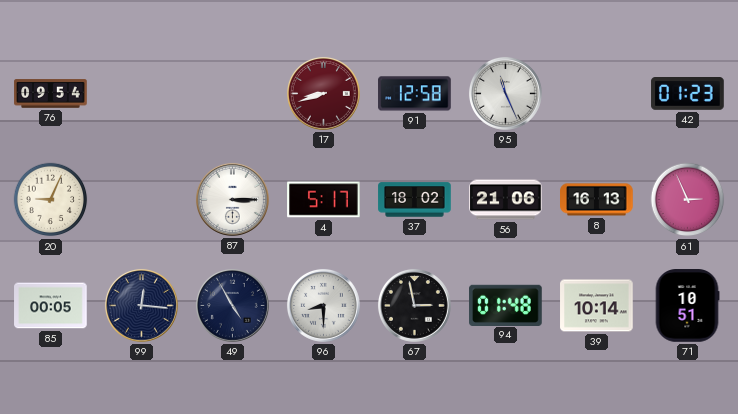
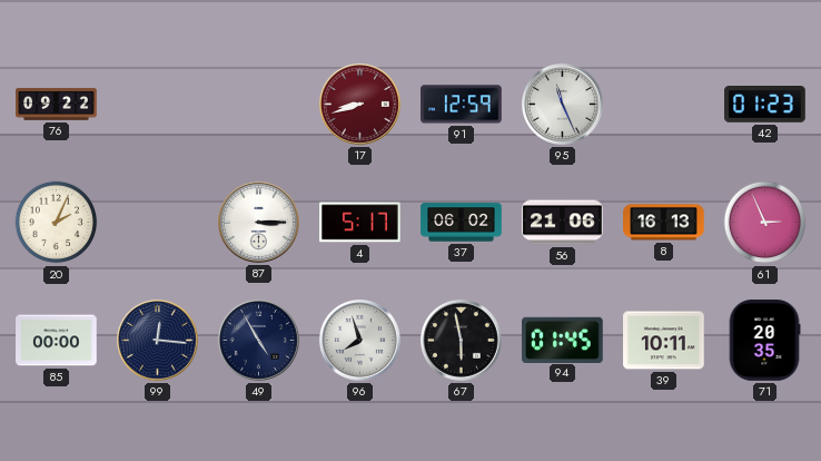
76: 09:54 -> 09:22 (57, 105)
91: 12:58 -> 12:59 (462, 105)
20: 9:04 -> 2:04 (57, 223)
37: 18:02 -> 06:02 (462, 223)
85: 00:05 -> 00:00 (57, 341)
96: 8:30 -> 7:57 (359, 340)
67: 2:58 -> 5:58 (461, 340)
94: 01:48 -> 01:45 (563, 340)
39: 10:14 -> 10:11 (664, 341)
71: 10:51 -> 20:35 (764, 341)
